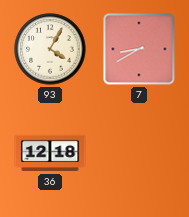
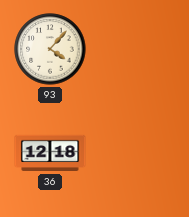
93: 4:05 -> 4:07 (50, 49)
7: 8:40 -> none (139, 49)
